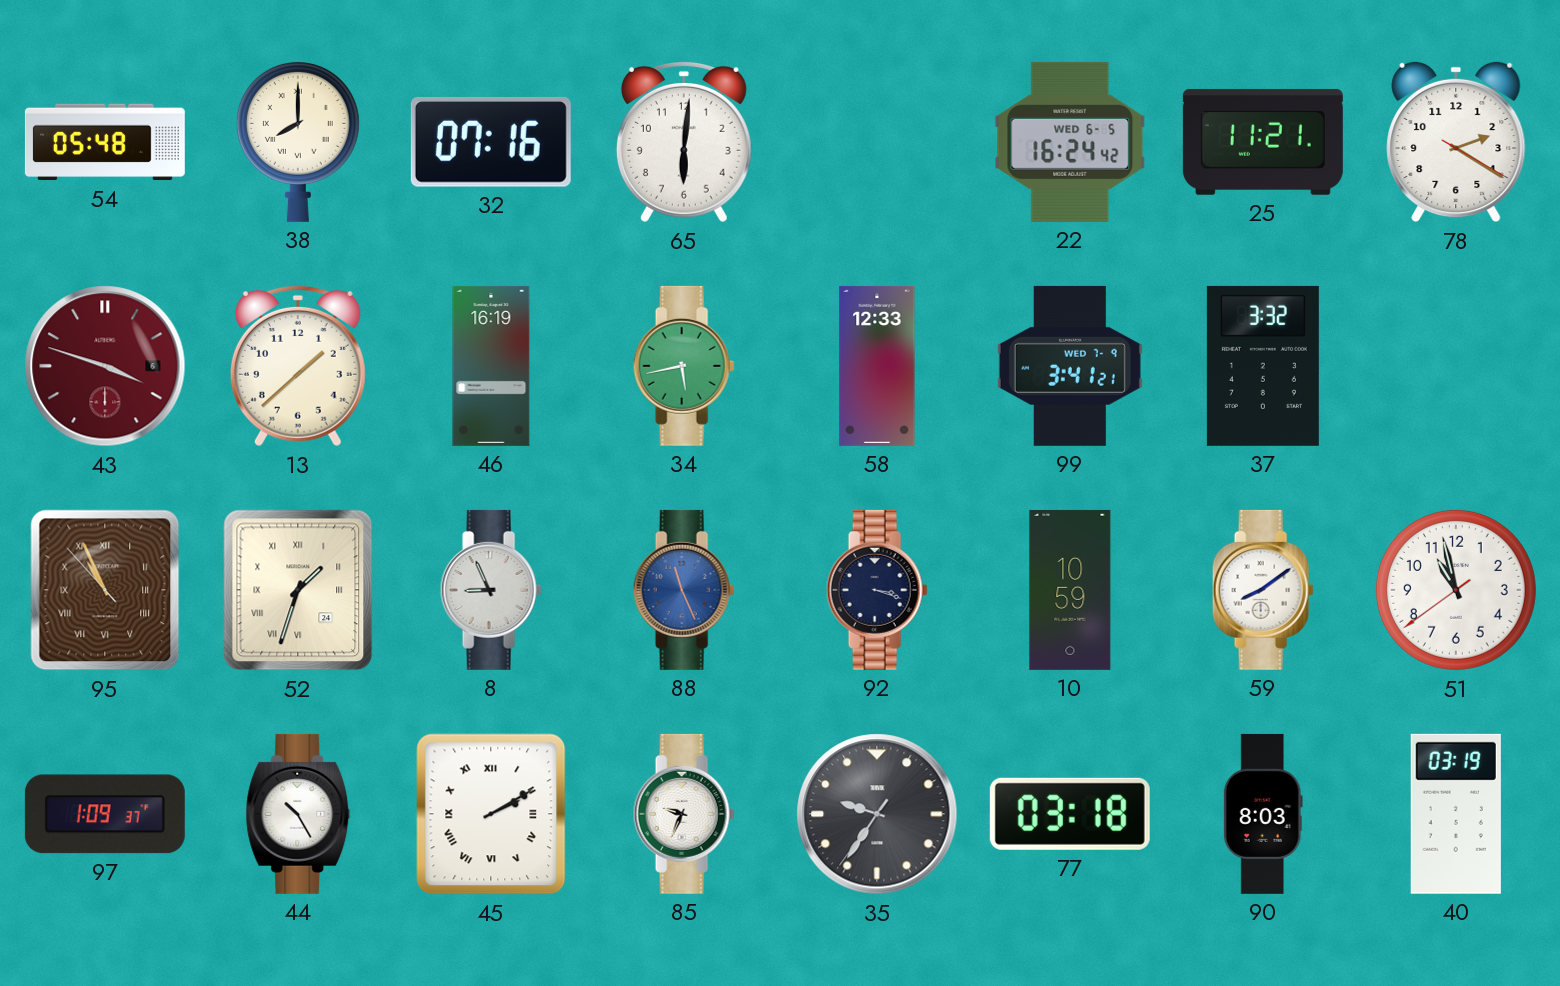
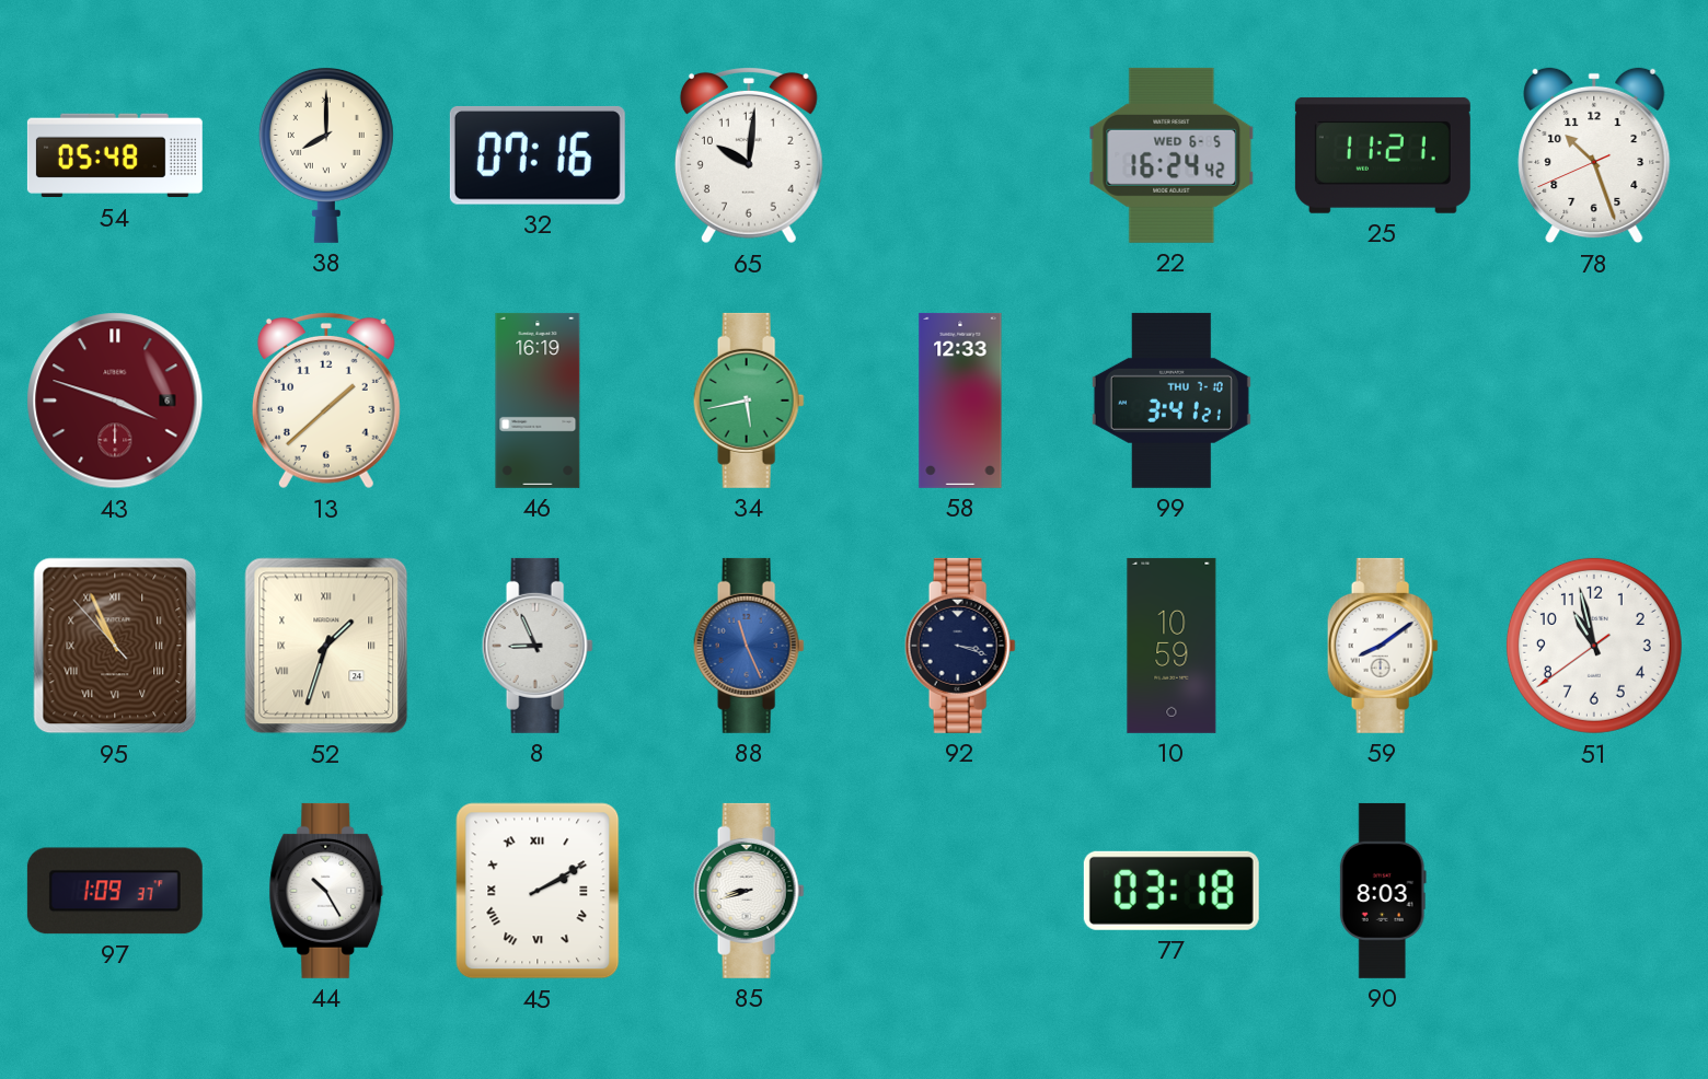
65: 6:01 -> 10:01 (749, 155)
78: 2:20 -> 10:26 (1594, 155)
99 date: WED 7-9 -> THU 7-10 (1172, 401)
37: 3:32 -> none (1263, 366)
85: 9:34 -> 8:42 (749, 891)
35: 9:35 -> none (877, 814)
40: 03:19 -> none (1456, 814)
